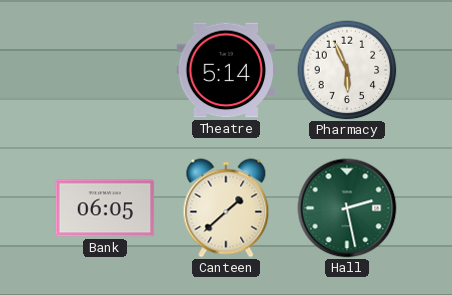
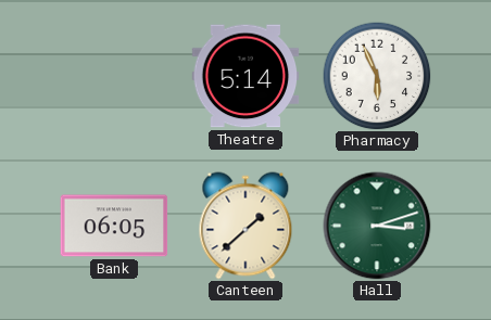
Hall: 2:28 -> 3:12 (377, 226)
